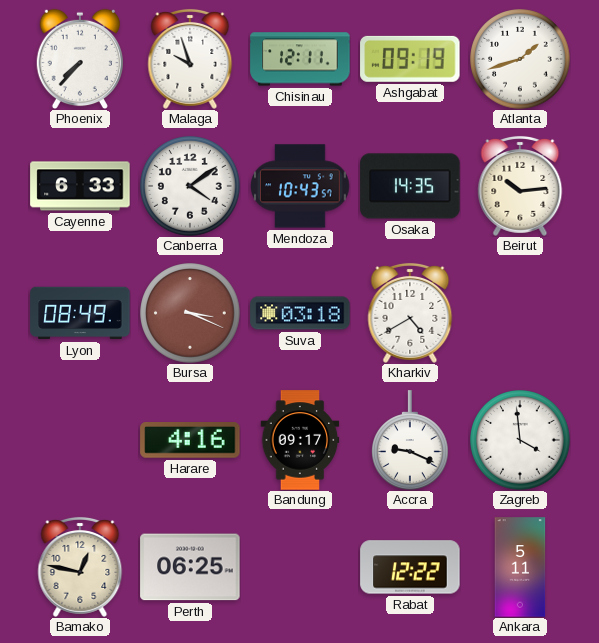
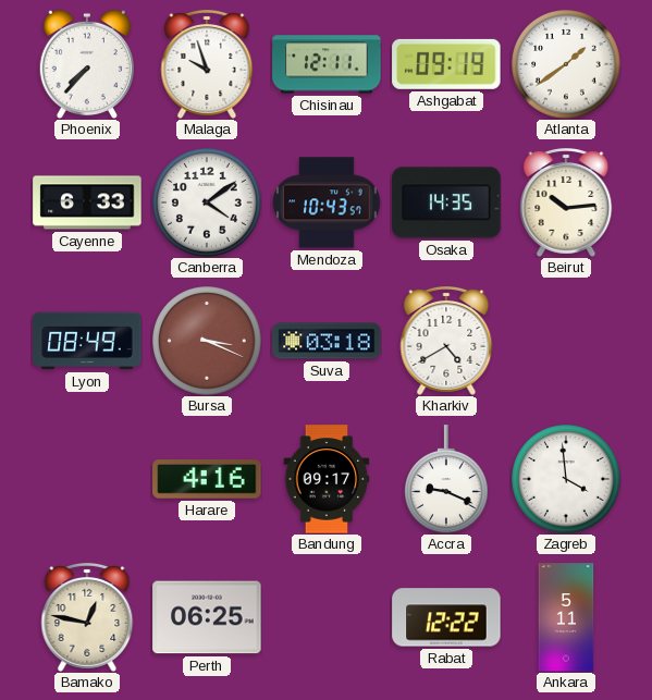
Atlanta: 1:42 -> 1:39 (566, 64)
